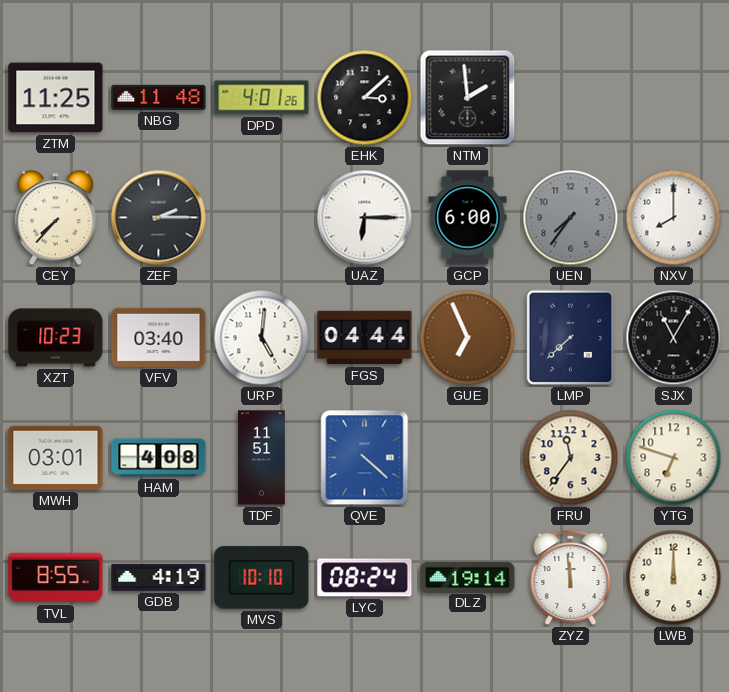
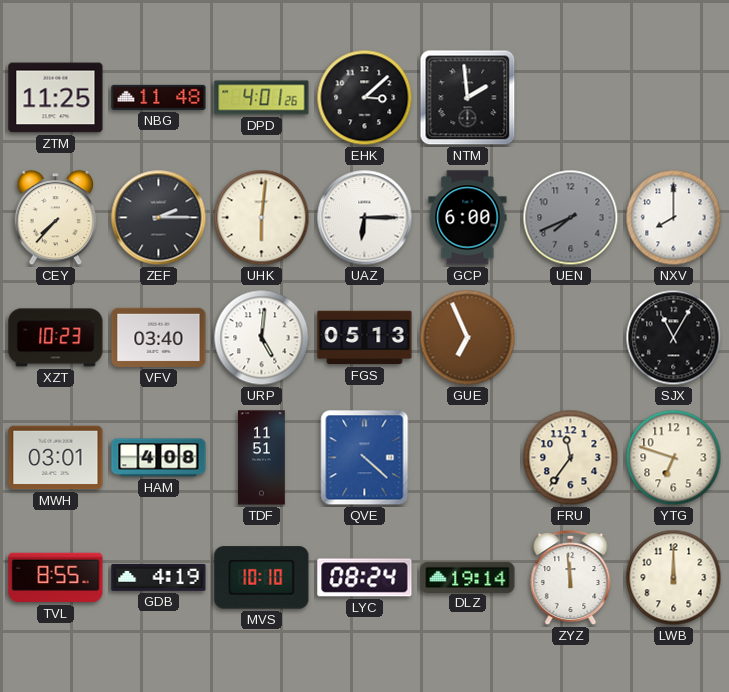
UHK: none -> 6:01 (262, 218)
UEN: 7:36 -> 7:41 (571, 218)
FGS: 04:44 -> 05:13 (365, 338)
LMP: 7:38 -> none (571, 338)
